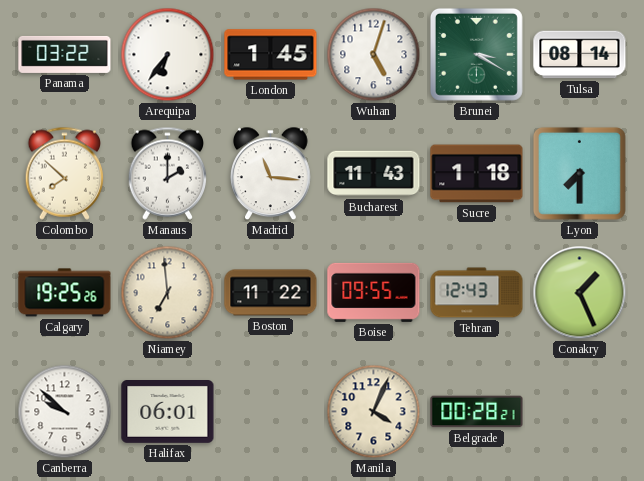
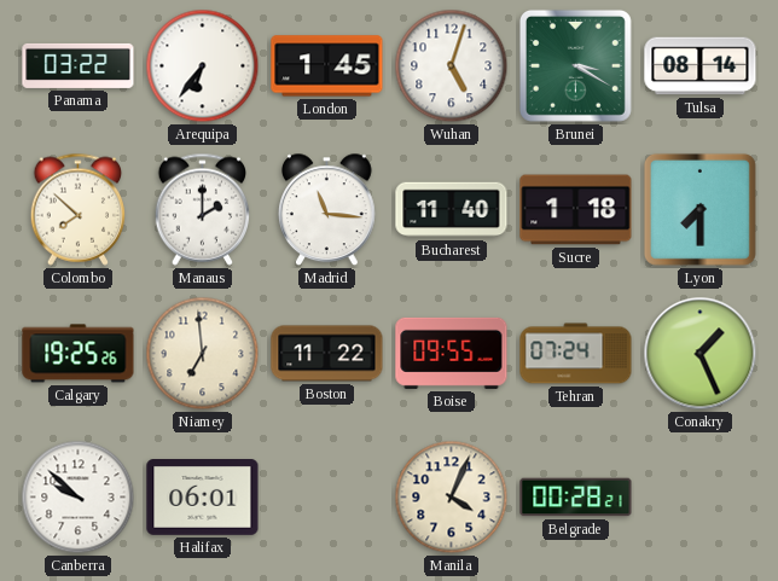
Bucharest: 11:43 -> 11:40 (452, 210)
Tehran: 12:43 -> 07:24 (576, 354)
